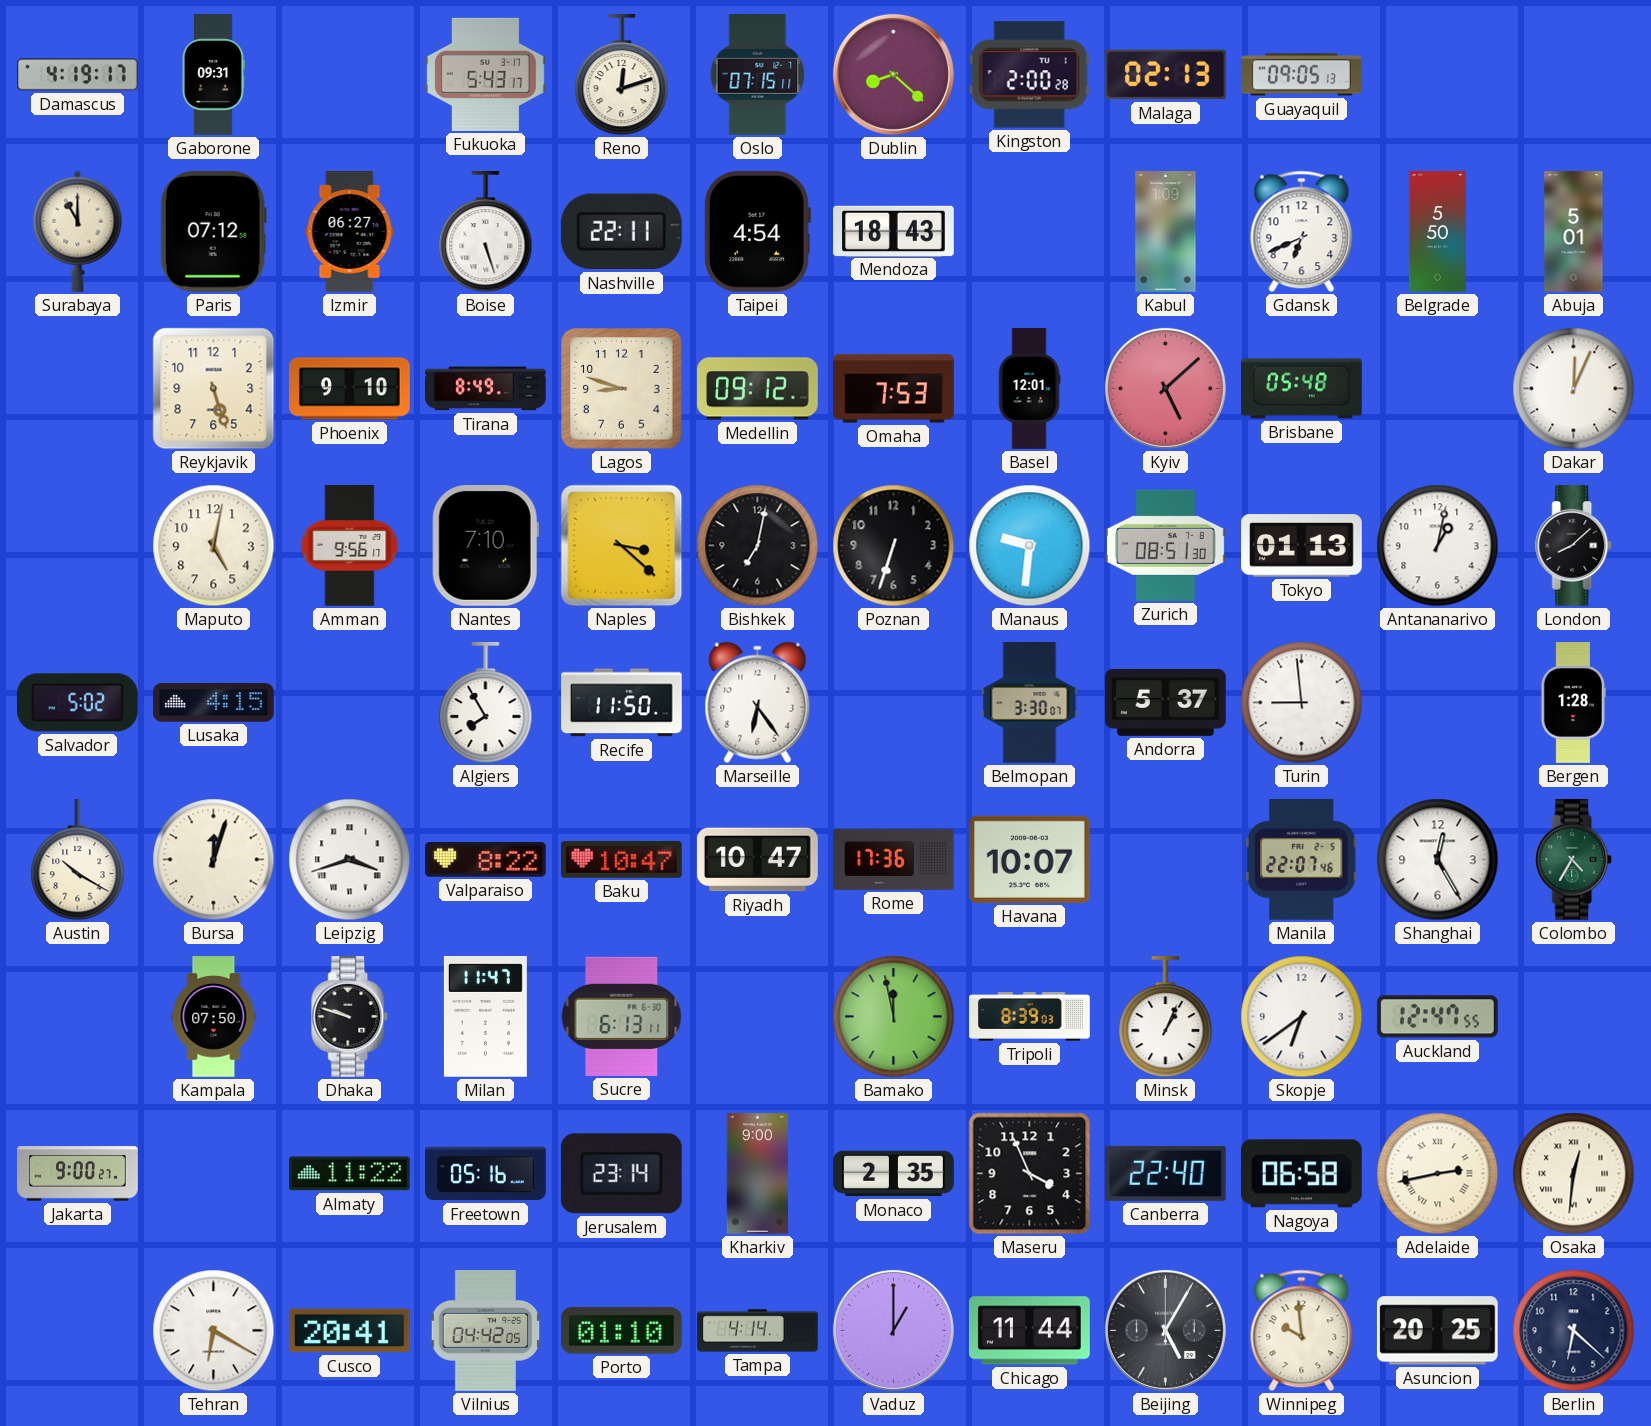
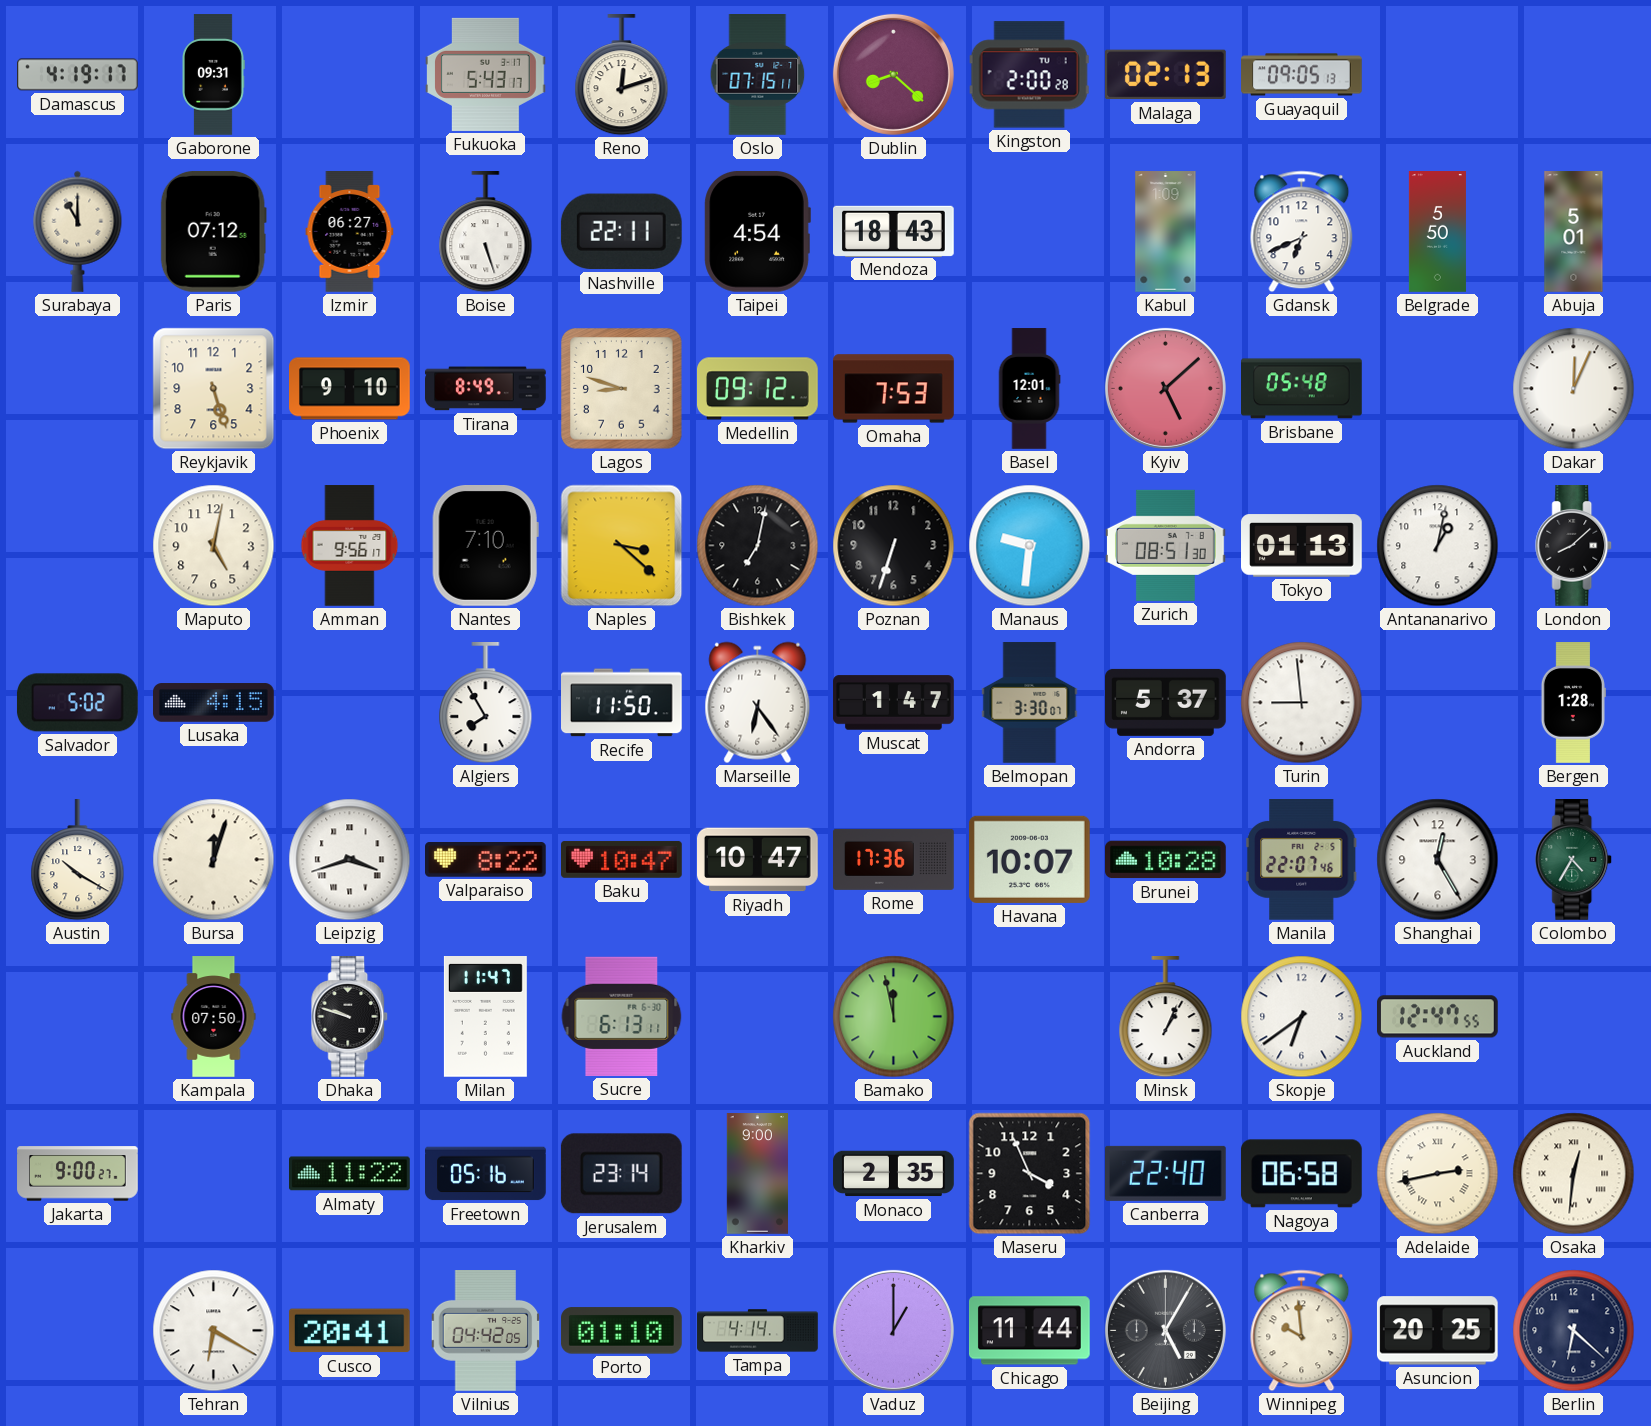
Muscat: none -> 1:47 (894, 703)
Brunei: none -> 10:28 (1166, 860)
Tripoli: 8:39 -> none (1030, 1017)
